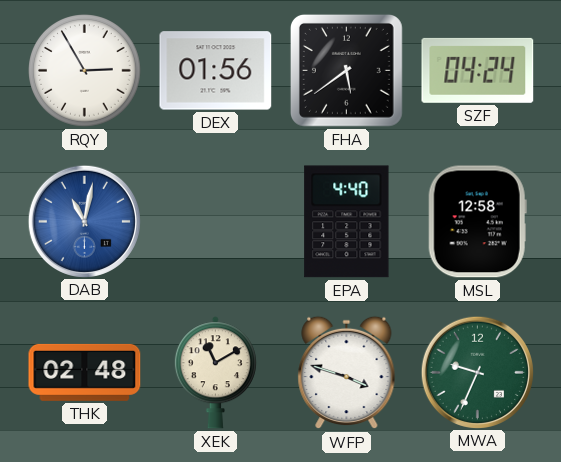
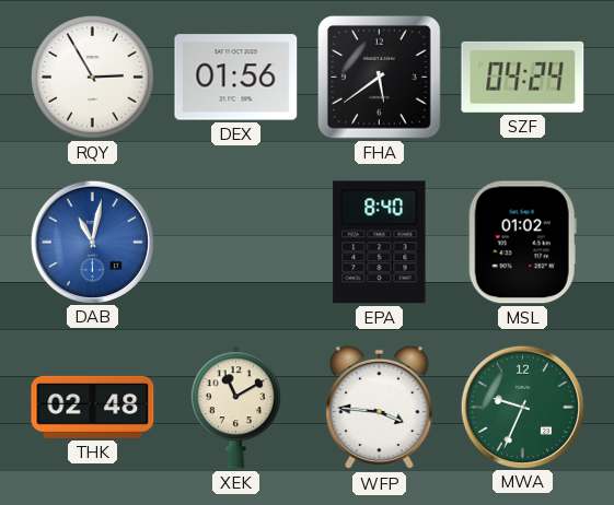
EPA: 4:40 -> 8:40 (380, 243)
MSL: 12:58 -> 01:02 (522, 243)
WFP: 3:48 -> 3:46 (380, 408)
